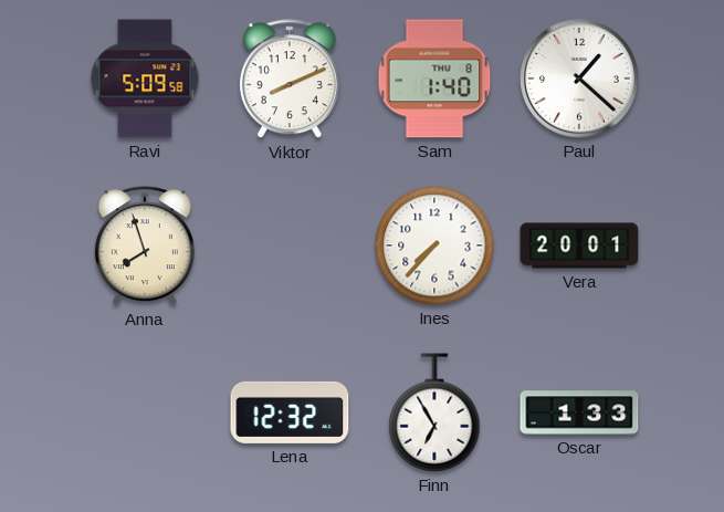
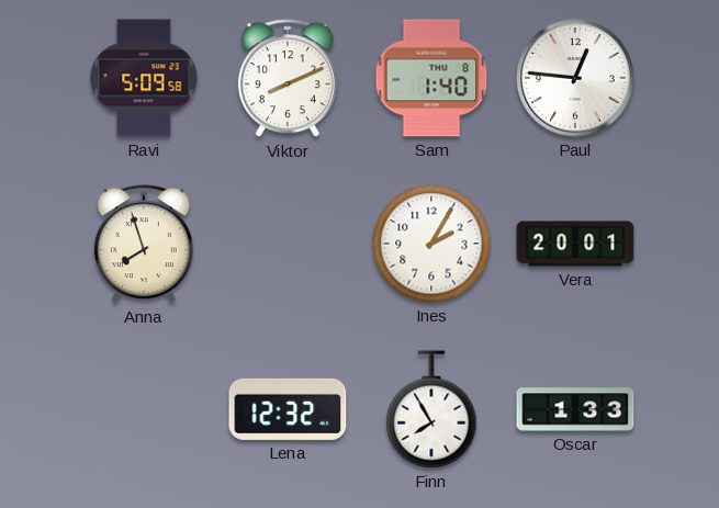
Paul: 1:22 -> 12:46 (576, 79)
Ines: 7:37 -> 2:05 (431, 244)
Finn: 6:55 -> 7:55 (431, 409)
